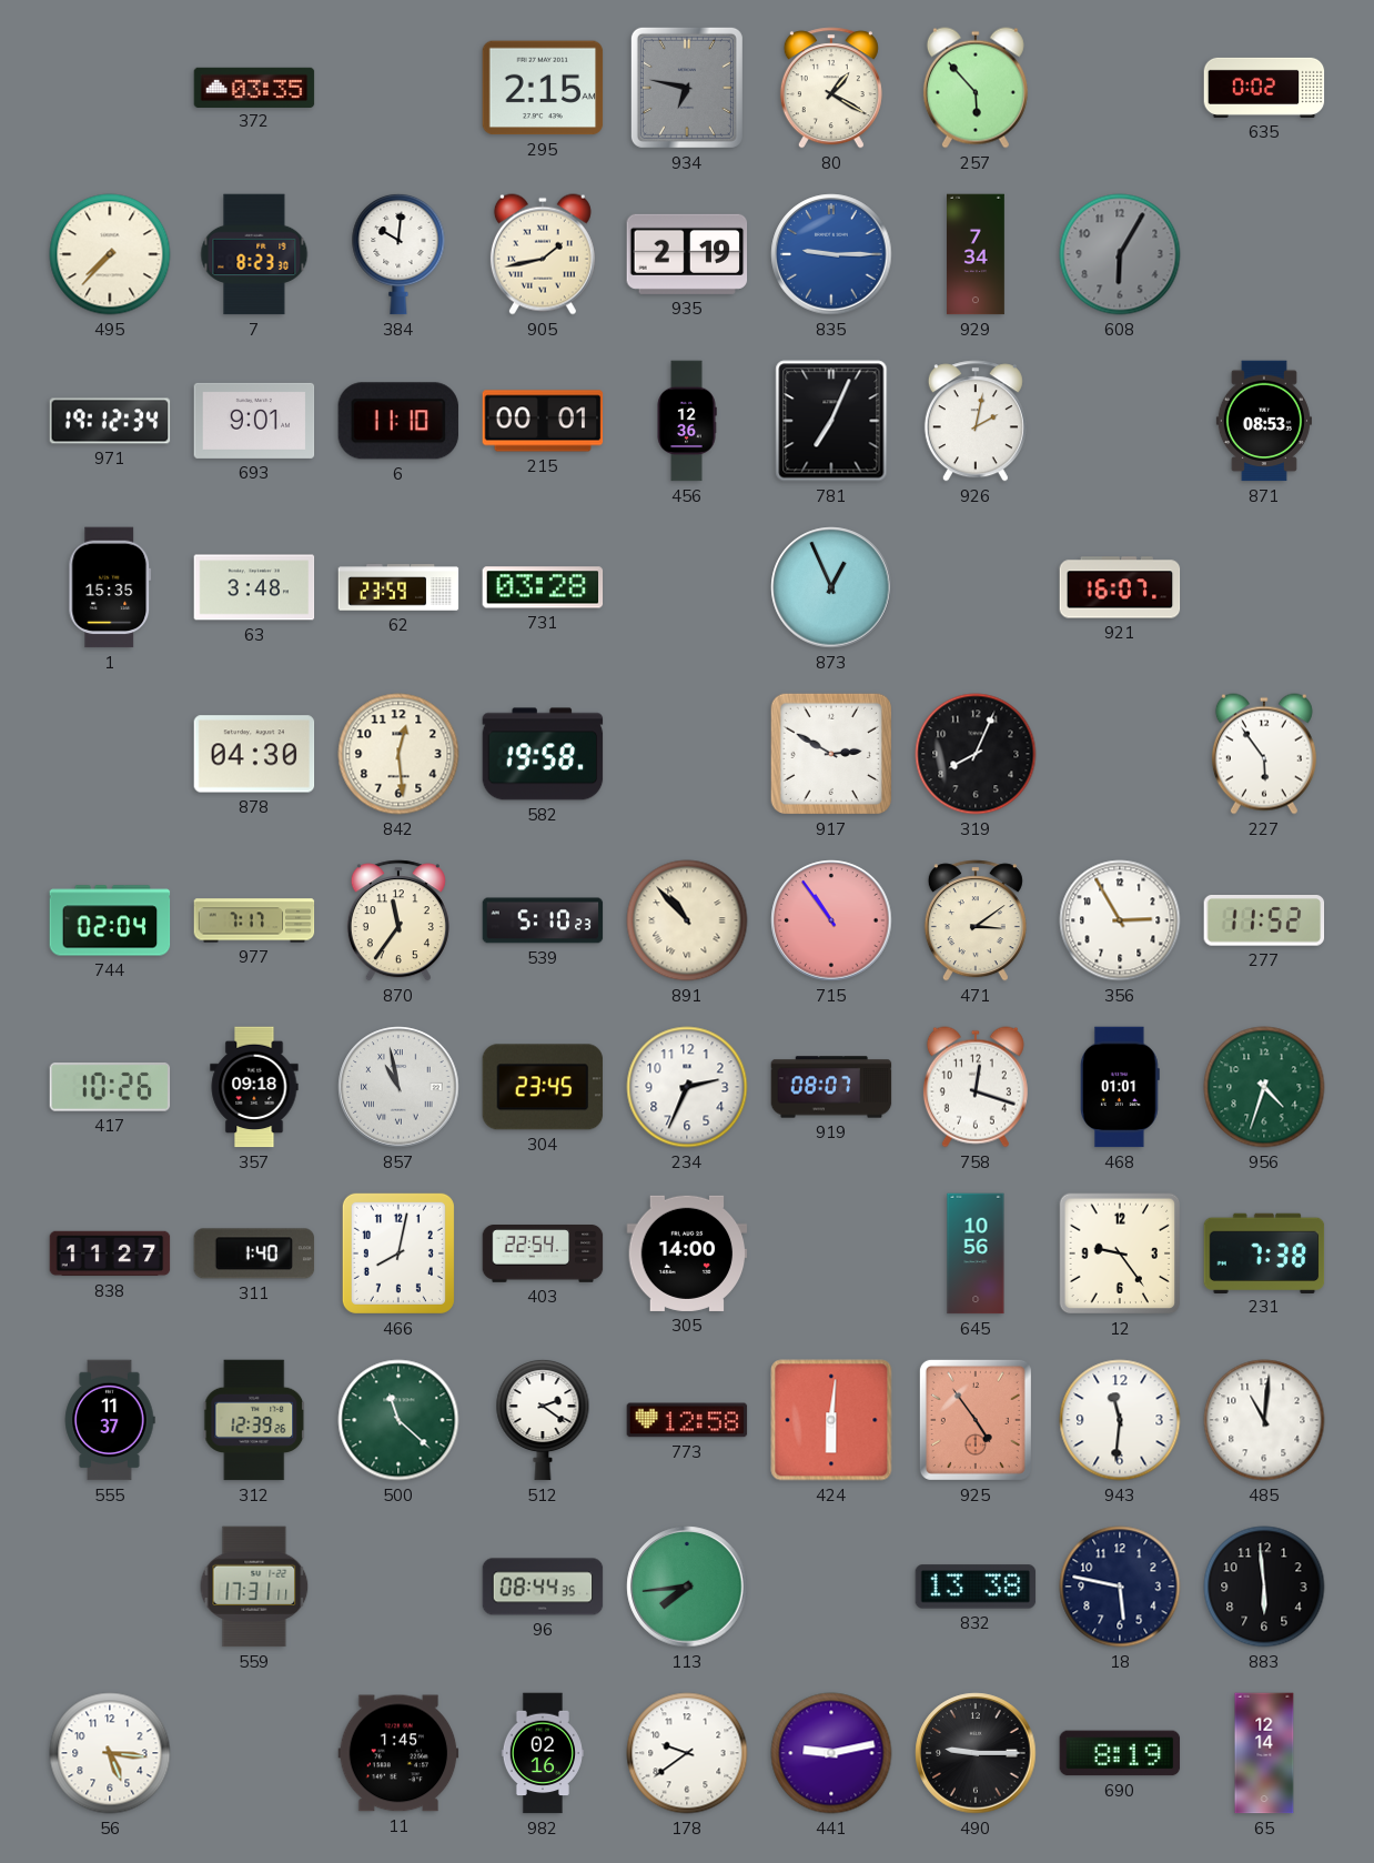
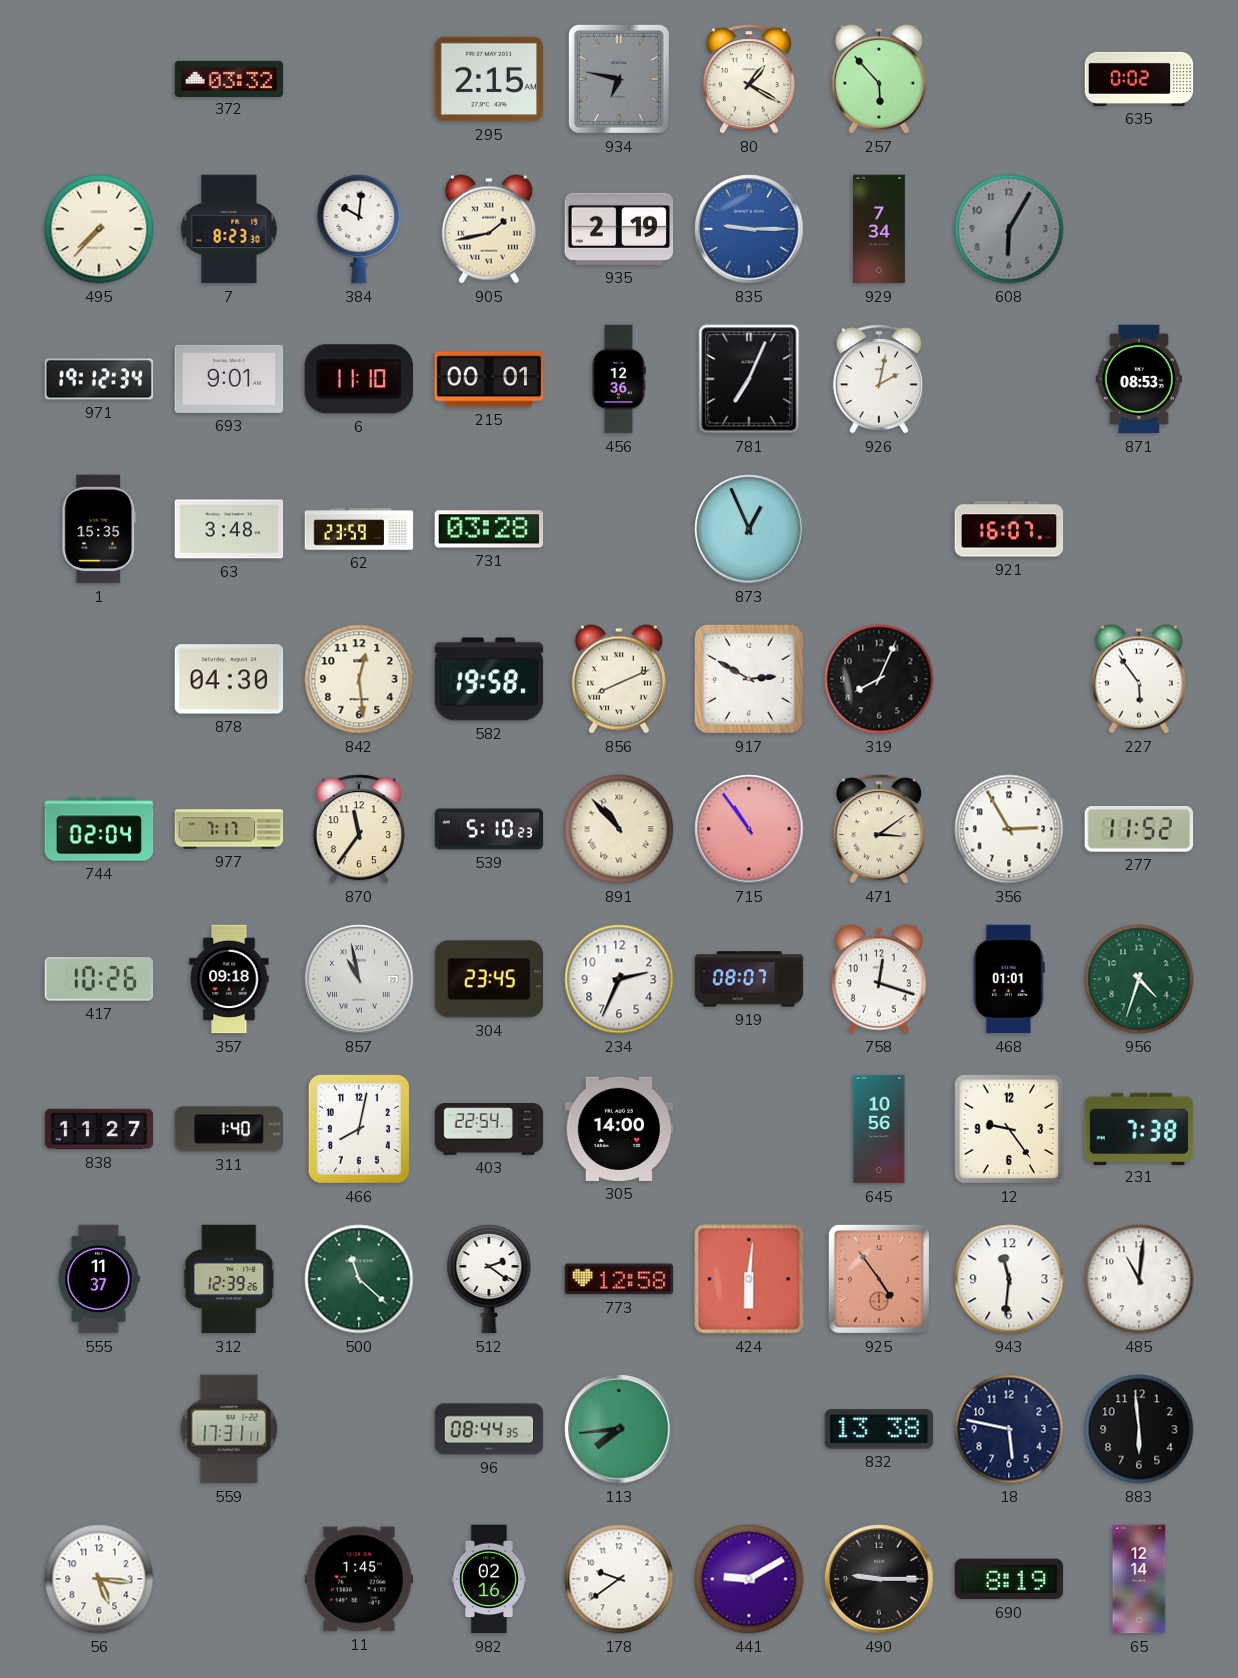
372: 03:35 -> 03:32 (229, 78)
856: none -> 8:11 (619, 679)
441: 9:13 -> 9:10 (749, 1579)
